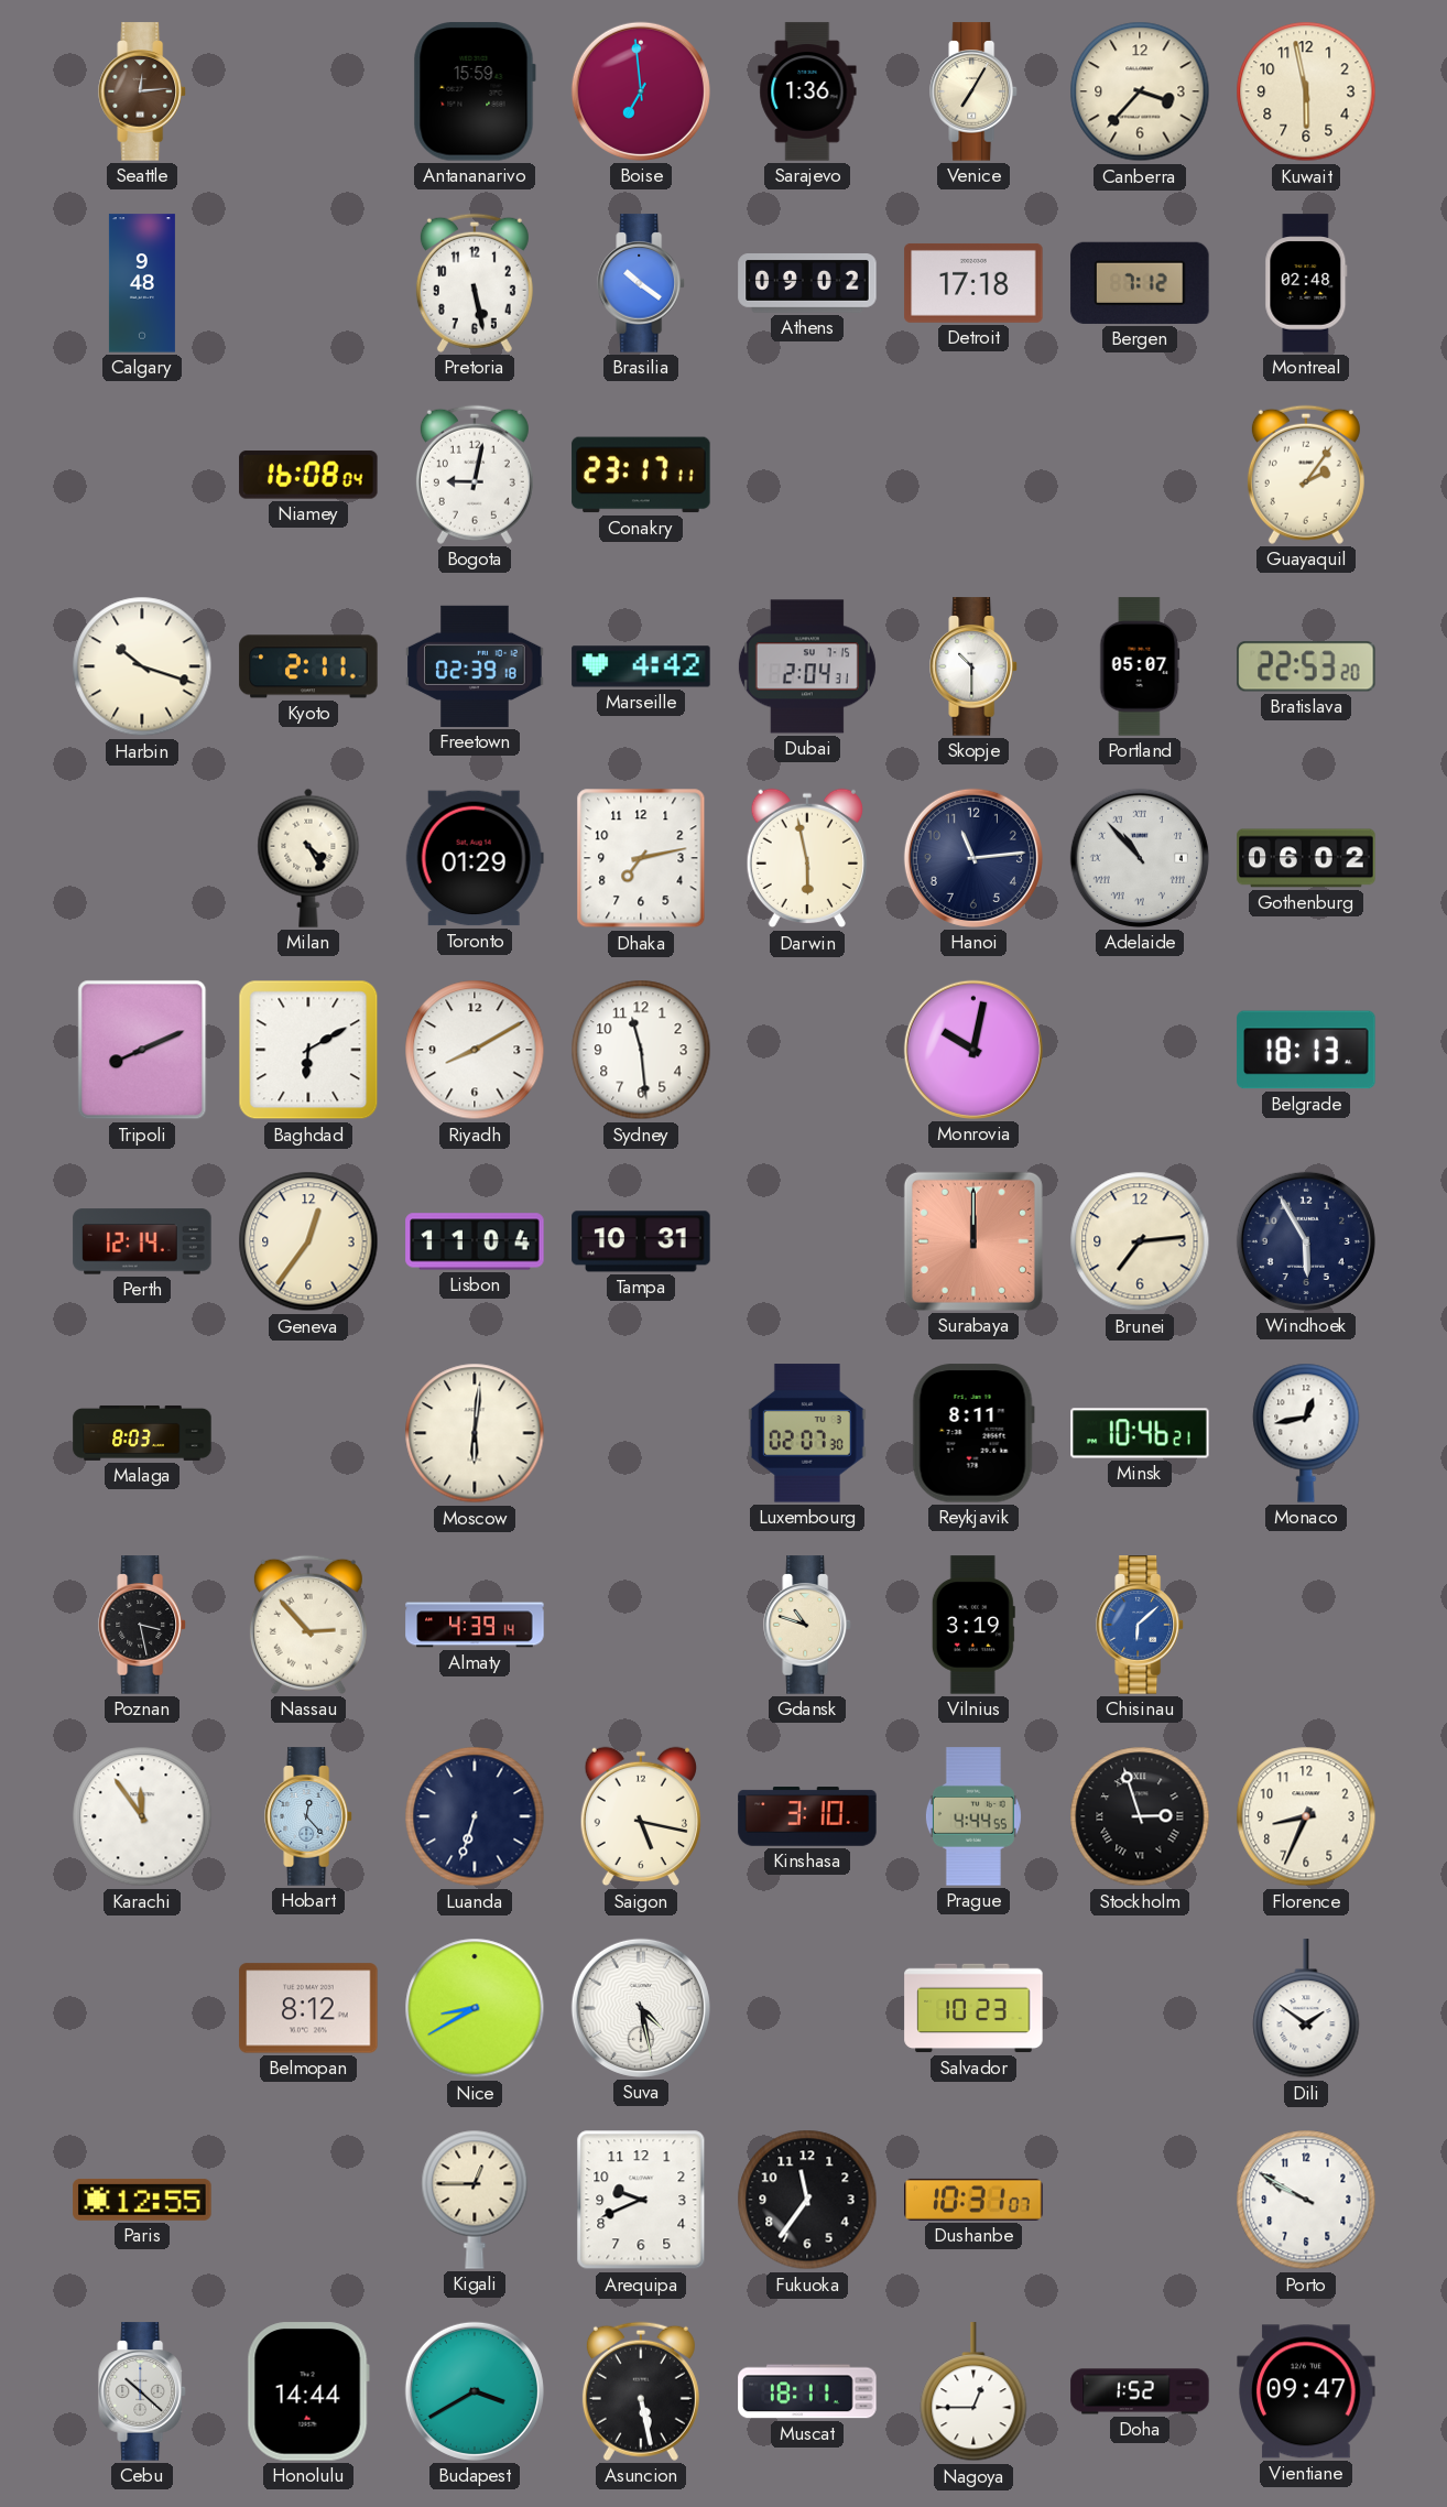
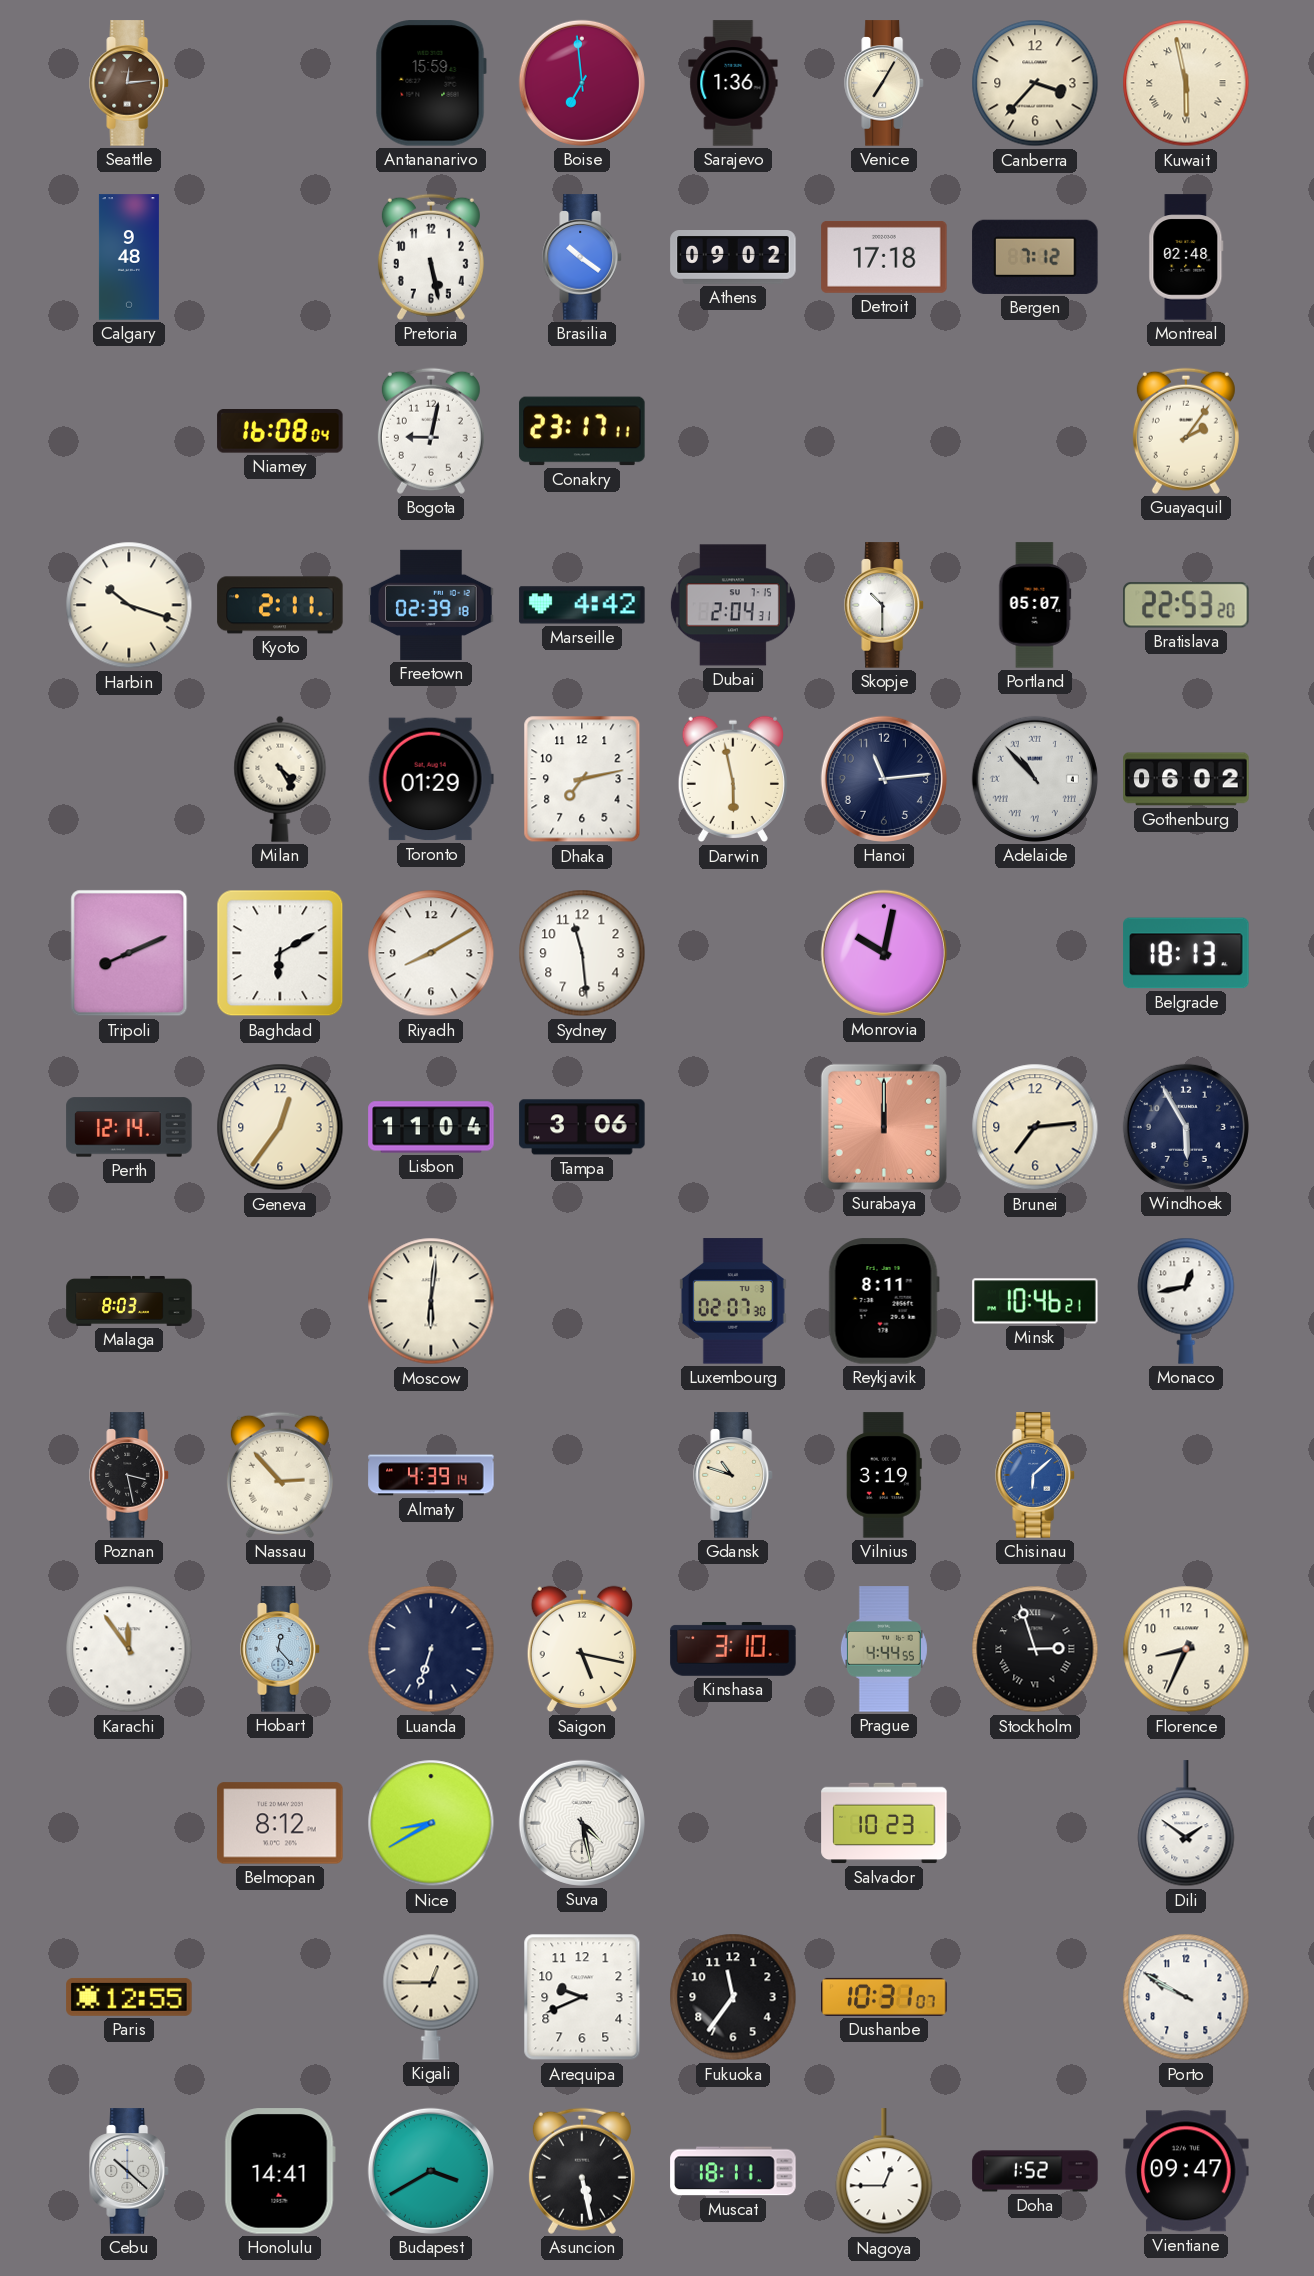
Kuwait numerals: Arabic -> Roman (1186, 83)
Tampa: 10:31 -> 3:06 (582, 1127)
Honolulu: 14:44 -> 14:41 (280, 2171)
